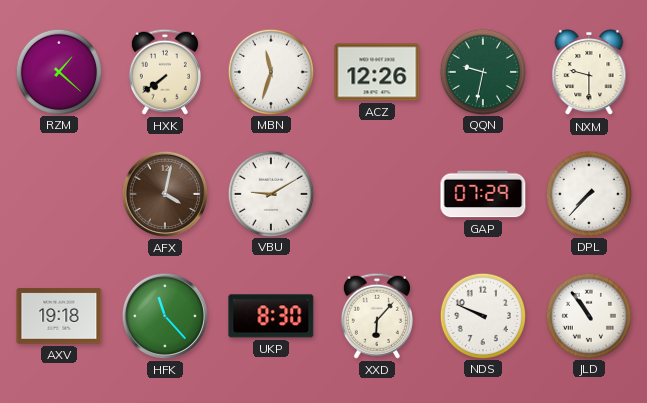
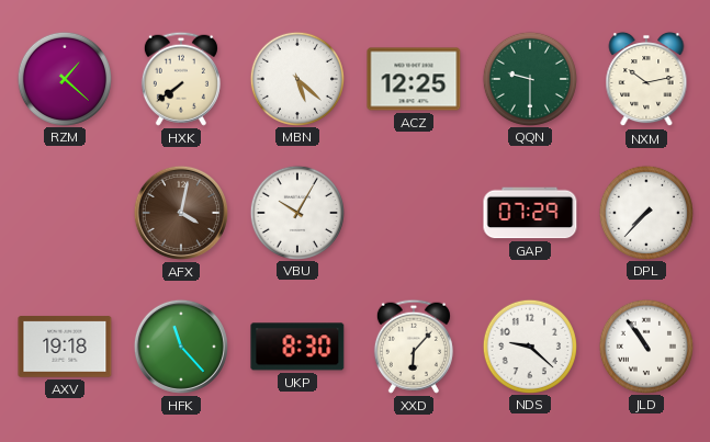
MBN: 11:33 -> 5:22 (296, 78)
ACZ: 12:26 -> 12:25 (414, 79)
QQN: 9:32 -> 9:30 (529, 78)
NXM: 9:30 -> 10:13 (646, 79)
VBU: 9:10 -> 10:05 (296, 212)
NDS: 9:49 -> 9:22 (529, 345)
